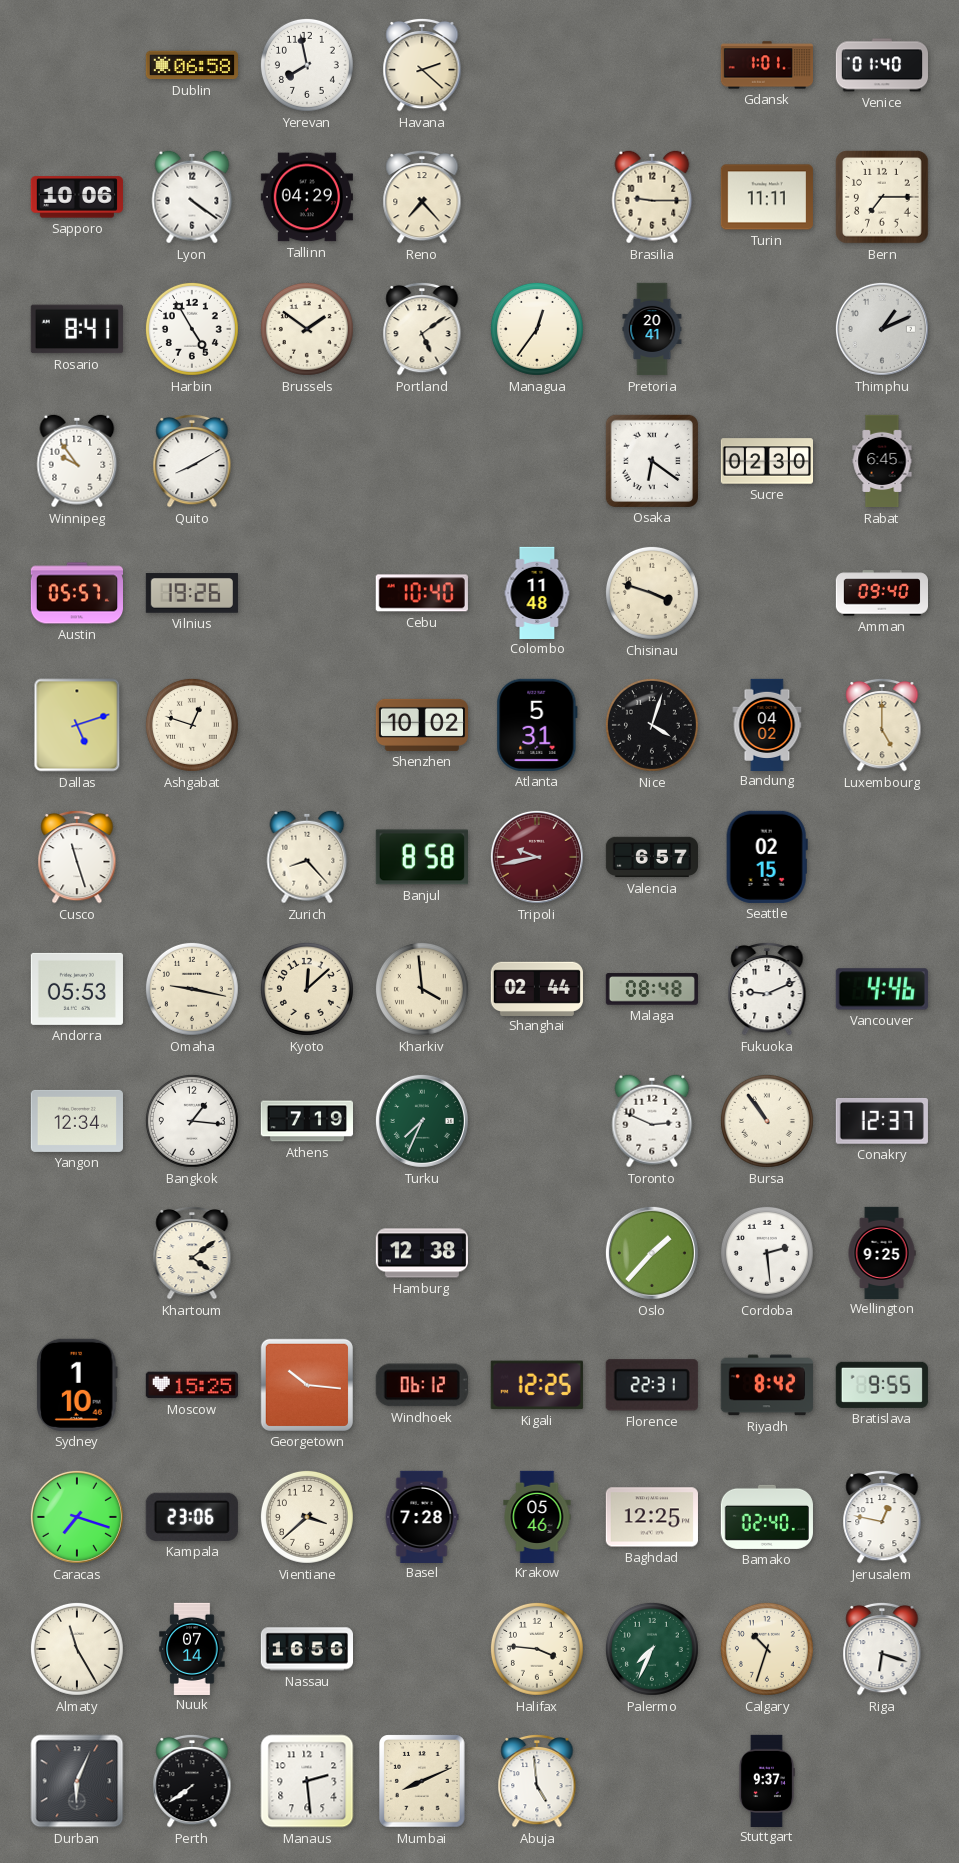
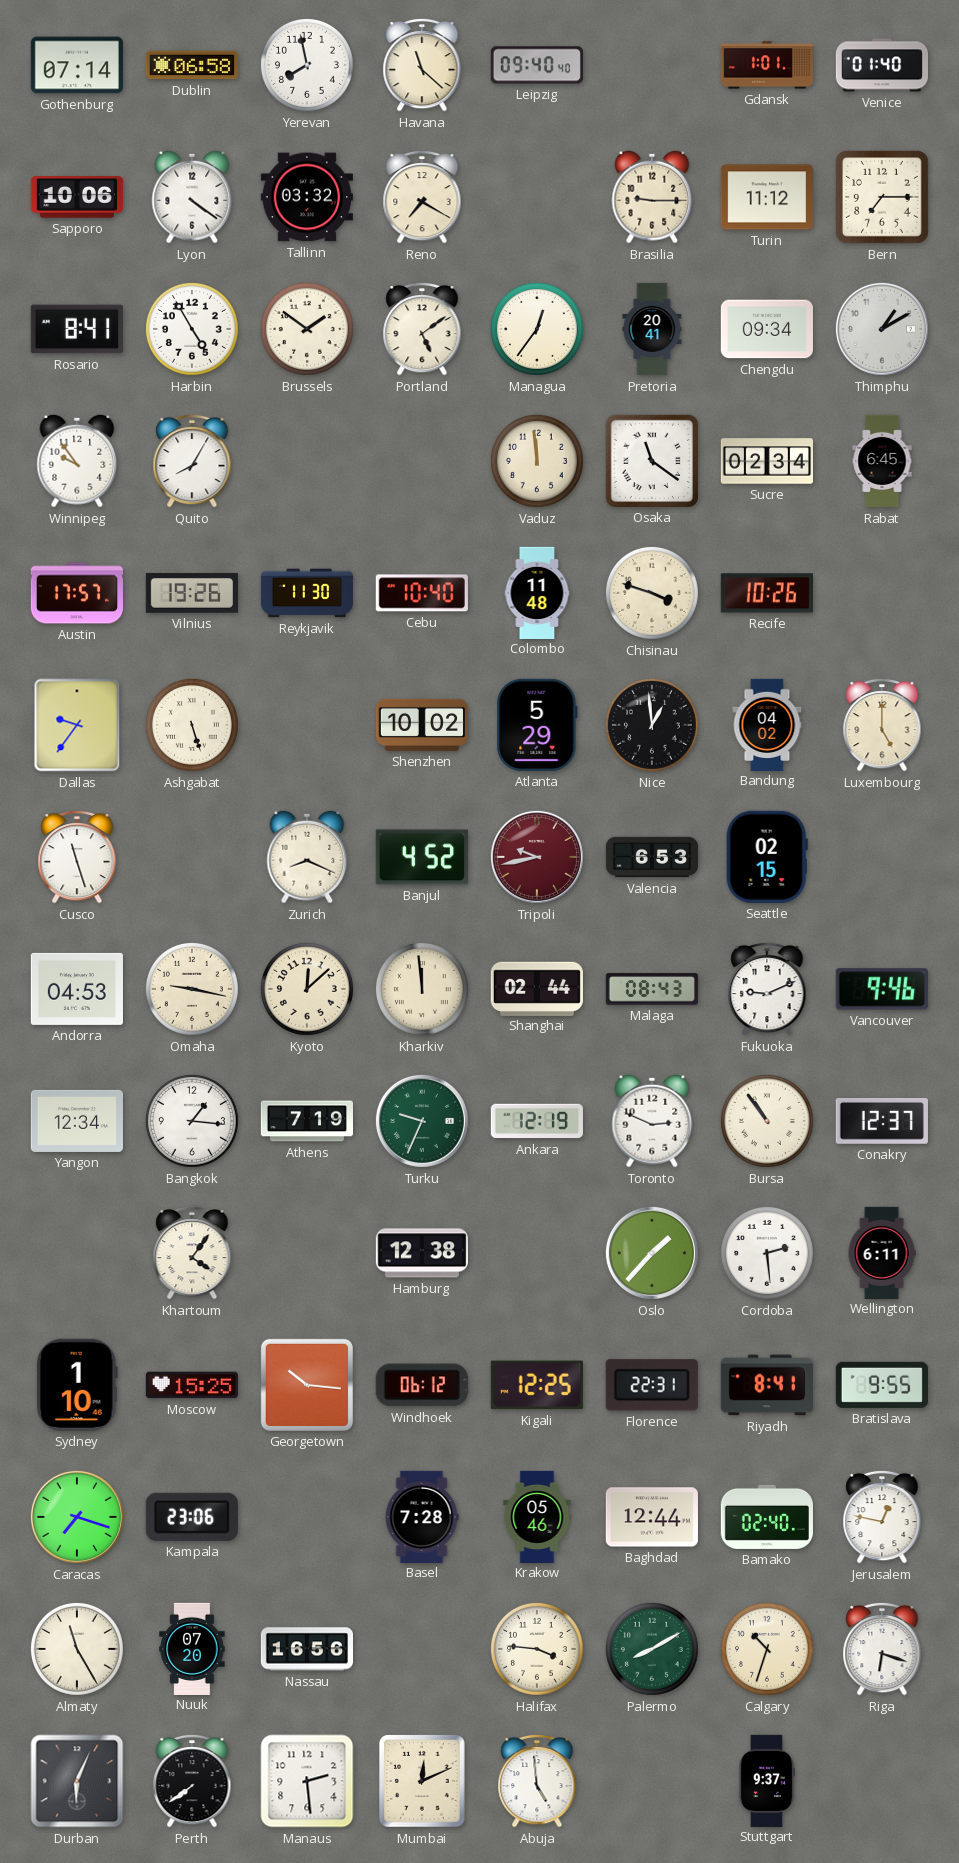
Gothenburg: none -> 07:14 (77, 65)
Havana: 2:22 -> 11:22 (422, 65)
Leipzig: none -> 09:40 (537, 65)
Tallinn: 04:29 -> 03:32 (307, 197)
Reno: 7:23 -> 7:20 (422, 197)
Turin: 11:11 -> 11:12 (767, 197)
Chengdu: none -> 09:34 (767, 329)
Thimphu: 1:11 -> 1:10 (882, 329)
Quito: 8:10 -> 8:05 (192, 461)
Vaduz: none -> 11:59 (537, 461)
Osaka: 6:21 -> 11:21 (652, 461)
Sucre: 02:30 -> 02:34 (766, 461)
Austin: 05:57 -> 17:57 (76, 593)
Reykjavik: none -> 11:30 (306, 593)
Recife: none -> 10:26 (767, 593)
Amman: 09:40 -> none (881, 593)
Dallas: 5:12 -> 9:36 (77, 725)
Ashgabat: 12:48 -> 5:27 (192, 725)
Atlanta: 5:31 -> 5:29 (537, 725)
Nice: 4:03 -> 12:59 (652, 725)
Zurich: 8:23 -> 8:19 (307, 857)
Banjul: 8:58 -> 4:52 (422, 857)
Valencia: 6:57 -> 6:53 (651, 857)
Andorra: 05:53 -> 04:53 (77, 989)
Kharkiv: 3:59 -> 11:59 (422, 989)
Malaga: 08:48 -> 08:43 (652, 989)
Vancouver: 4:46 -> 9:46 (882, 989)
Turku: 7:34 -> 9:34 (422, 1121)
Ankara: none -> 12:19 (537, 1121)
Khartoum: 4:09 -> 4:06 (192, 1253)
Wellington: 9:25 -> 6:11 (882, 1252)
Riyadh: 8:42 -> 8:41 (767, 1385)
Vientiane: 3:38 -> none (307, 1517)
Baghdad: 12:25 -> 12:44 (652, 1517)
Nuuk: 07:14 -> 07:20 (192, 1648)
Palermo: 7:34 -> 8:10 (652, 1649)
Mumbai: 8:11 -> 12:11 (422, 1781)
